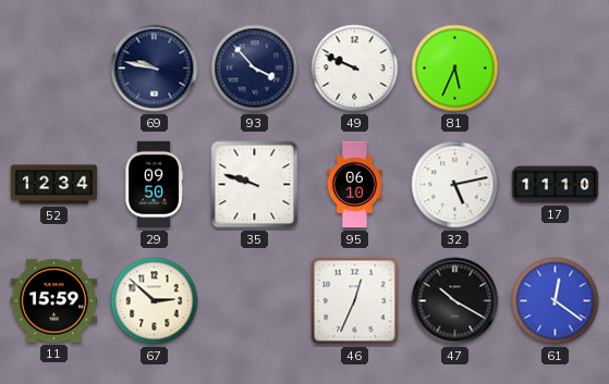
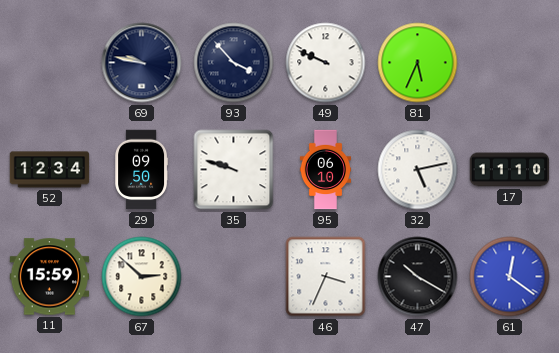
46: 12:34 -> 3:34 (326, 277)
